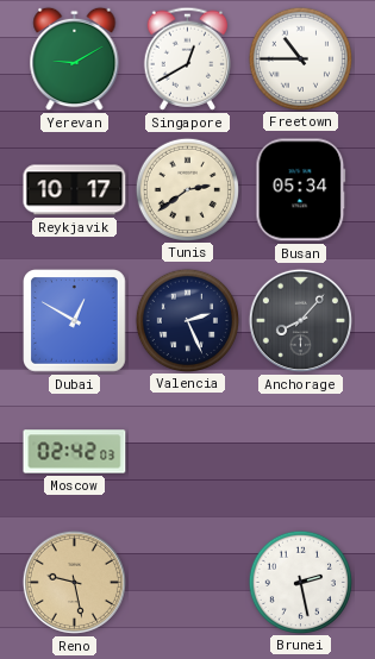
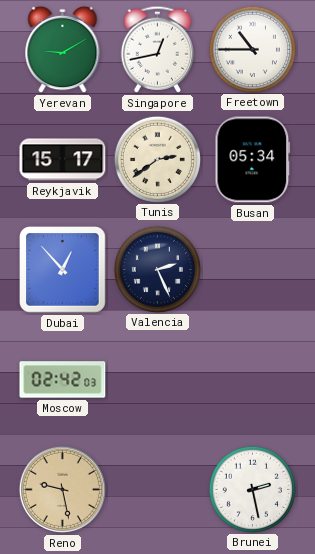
Singapore: 12:40 -> 12:43 (157, 49)
Reykjavik: 10:17 -> 15:17 (63, 160)
Dubai: 12:50 -> 12:53 (63, 270)
Anchorage: 8:07 -> none (300, 320)
